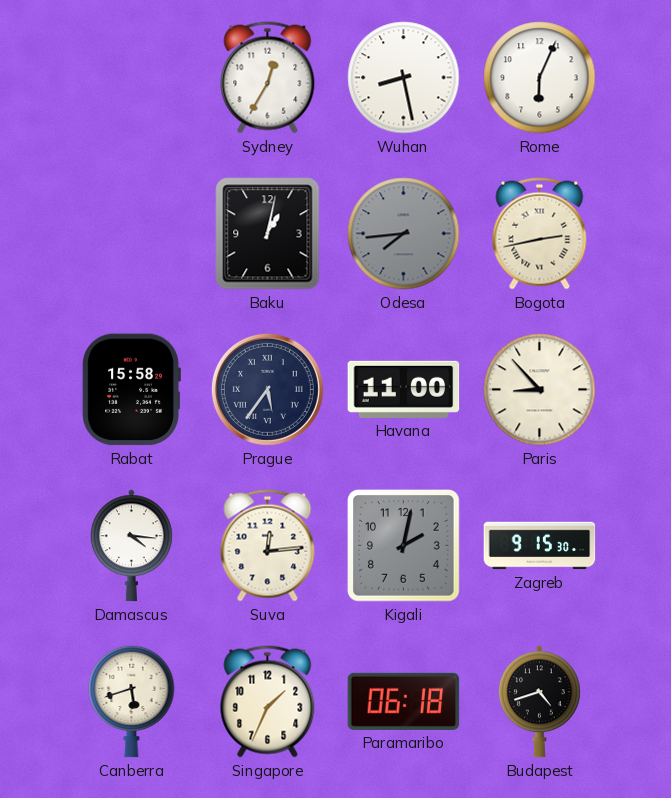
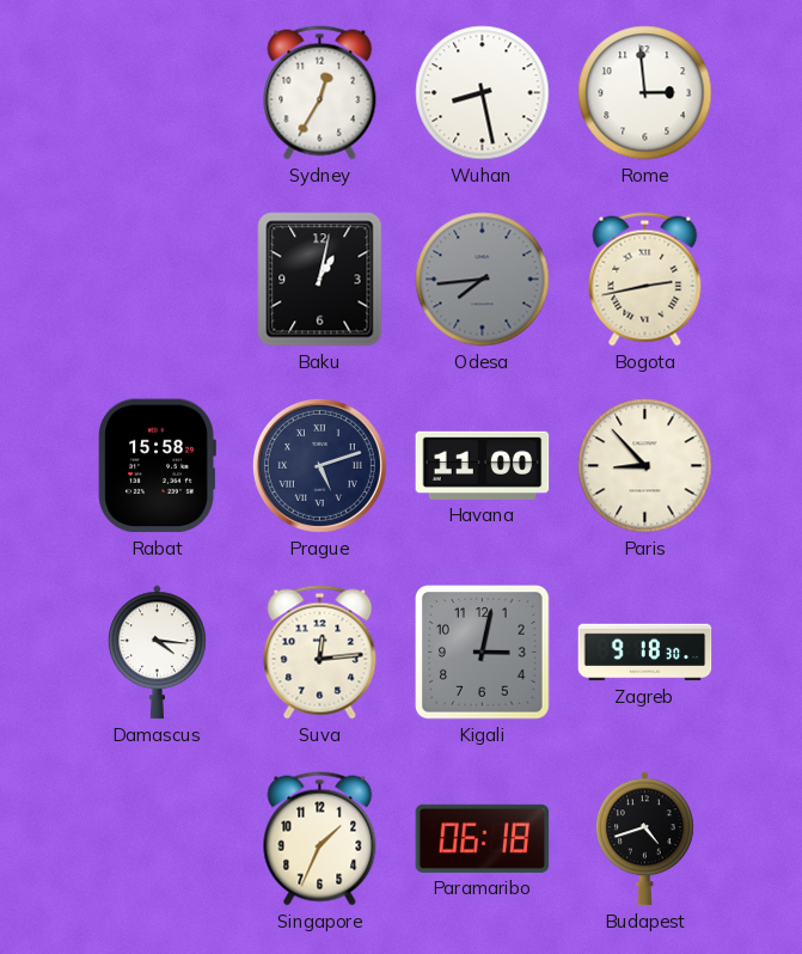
Rome: 6:04 -> 2:59 (645, 93)
Prague: 5:36 -> 5:12 (319, 465)
Kigali: 2:02 -> 3:02 (483, 653)
Zagreb: 9:15 -> 9:18 (645, 653)
Canberra: 5:42 -> none (132, 701)
